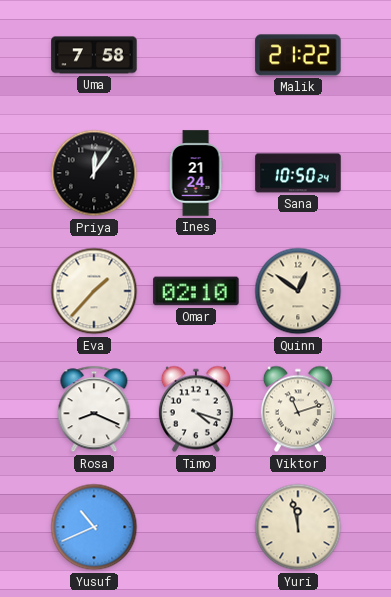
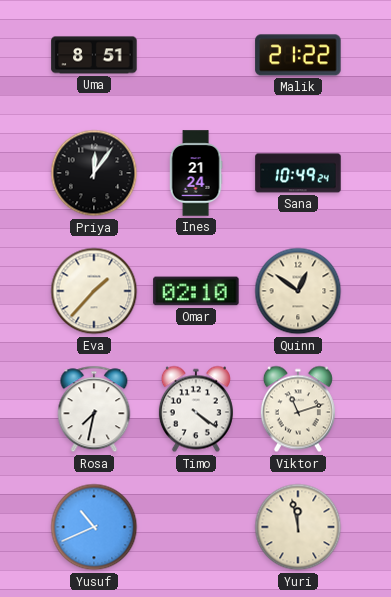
Uma: 7:58 -> 8:51 (94, 55)
Sana: 10:50 -> 10:49 (298, 173)
Rosa: 8:19 -> 7:32 (94, 409)
Timo: 4:18 -> 4:21 (196, 409)
